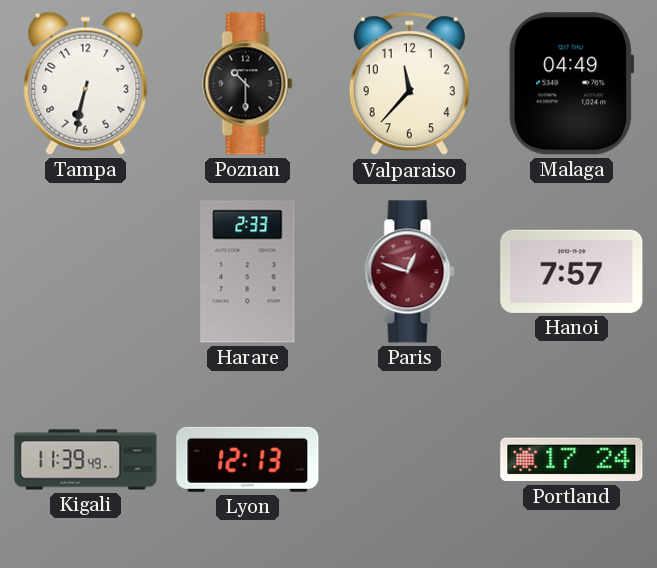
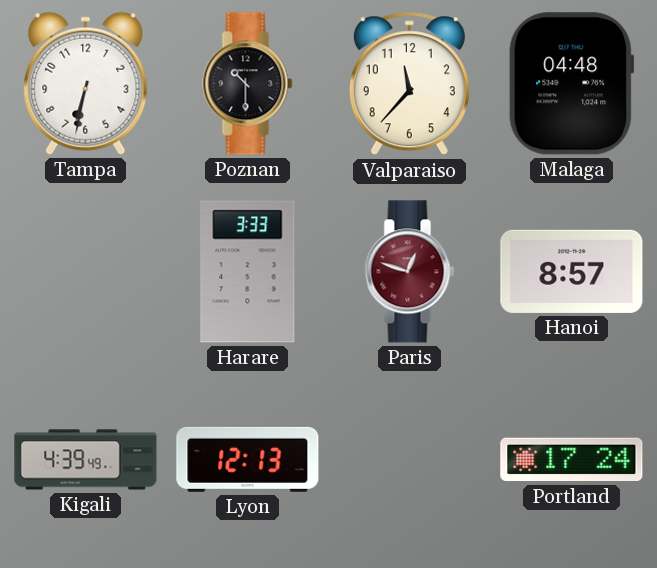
Malaga: 04:49 -> 04:48 (572, 84)
Harare: 2:33 -> 3:33 (248, 272)
Hanoi: 7:57 -> 8:57 (572, 271)
Kigali: 11:39 -> 4:39 (86, 460)
